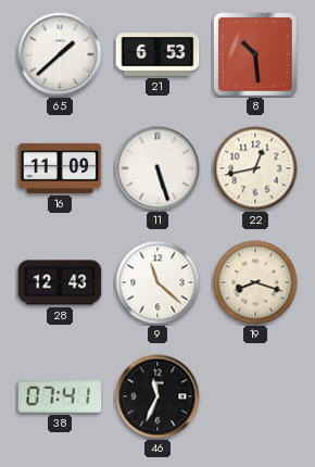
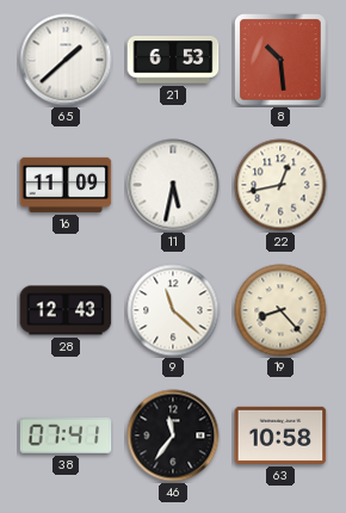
11: 5:27 -> 5:32 (173, 185)
19: 8:18 -> 8:23 (280, 310)
46: 11:34 -> 11:36 (173, 435)
63: none -> 10:58 (280, 435)
